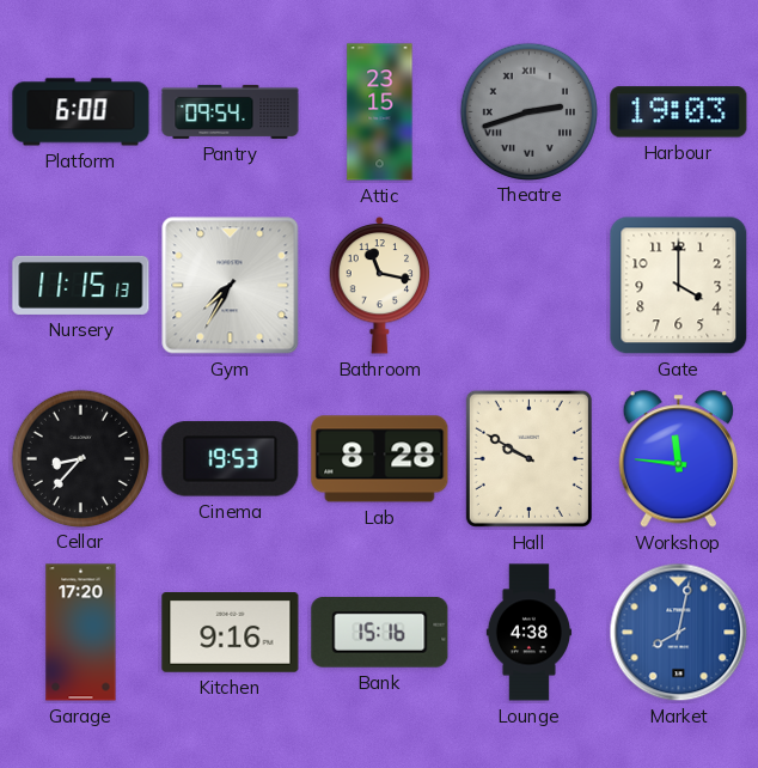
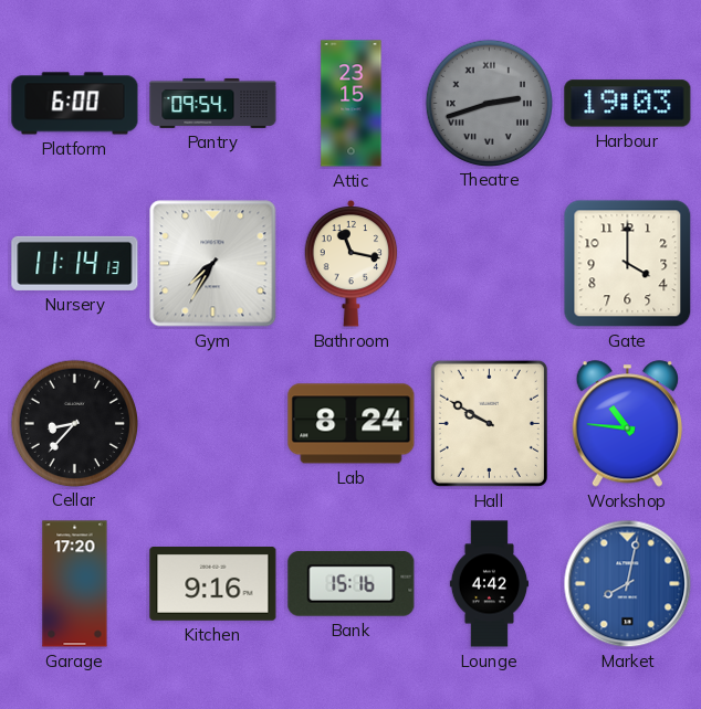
Nursery: 11:15 -> 11:14 (75, 263)
Cinema: 19:53 -> none (231, 459)
Lab: 8:28 -> 8:24 (352, 424)
Workshop: 11:46 -> 10:46 (627, 424)
Lounge: 4:38 -> 4:42 (489, 584)
